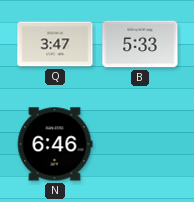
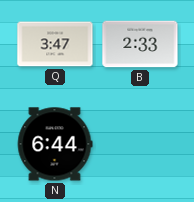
B: 5:33 -> 2:33 (140, 44)
N: 6:46 -> 6:44 (55, 144)
